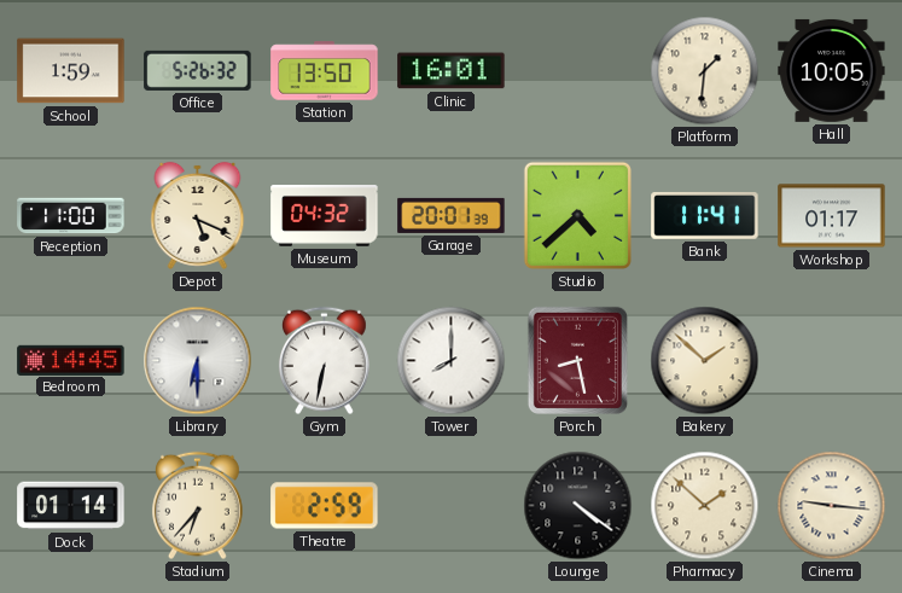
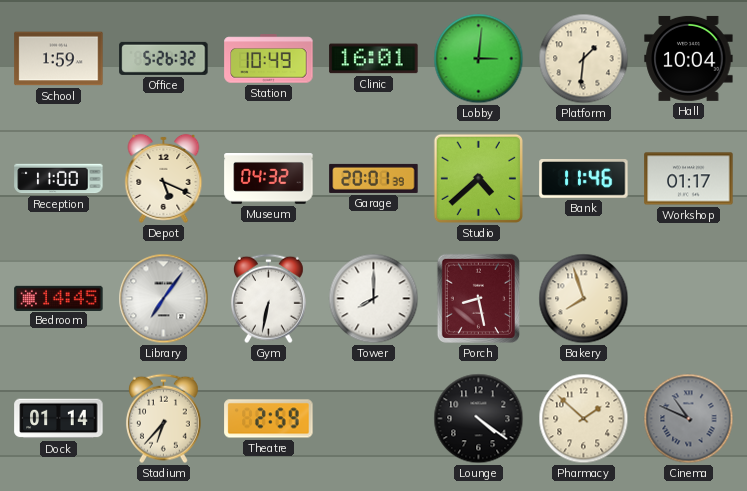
Station: 13:50 -> 10:49 (269, 59)
Lobby: none -> 3:01 (479, 59)
Hall: 10:05 -> 10:04 (689, 58)
Bank: 11:41 -> 11:46 (584, 179)
Library: 6:30 -> 7:06 (164, 299)
Bakery: 1:52 -> 7:57 (584, 299)
Cinema: 9:16 -> 10:49 (689, 419)
Cinema dial: cream -> grey (689, 419)
